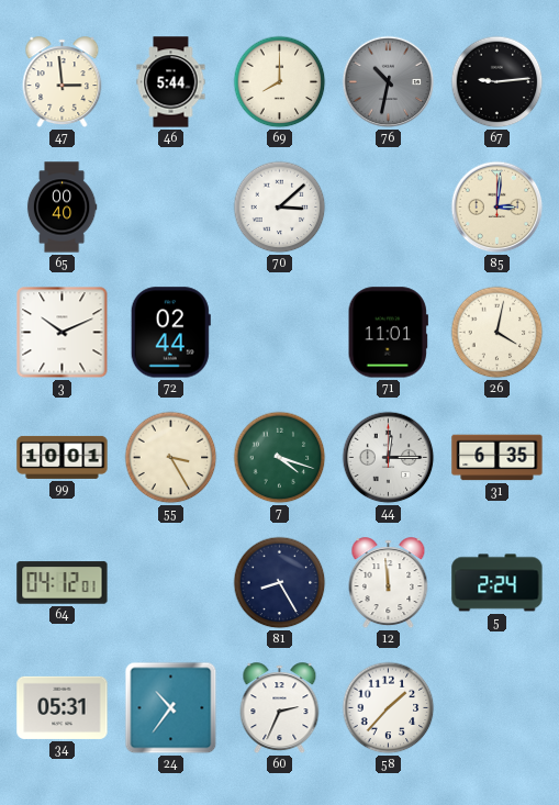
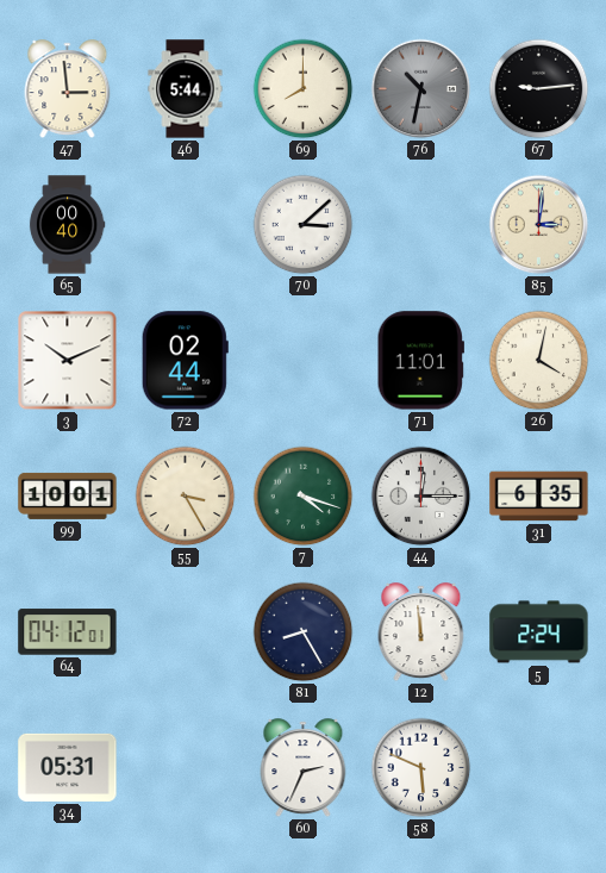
24: 10:36 -> none (171, 708)
58: 1:37 -> 5:49 (421, 768)
